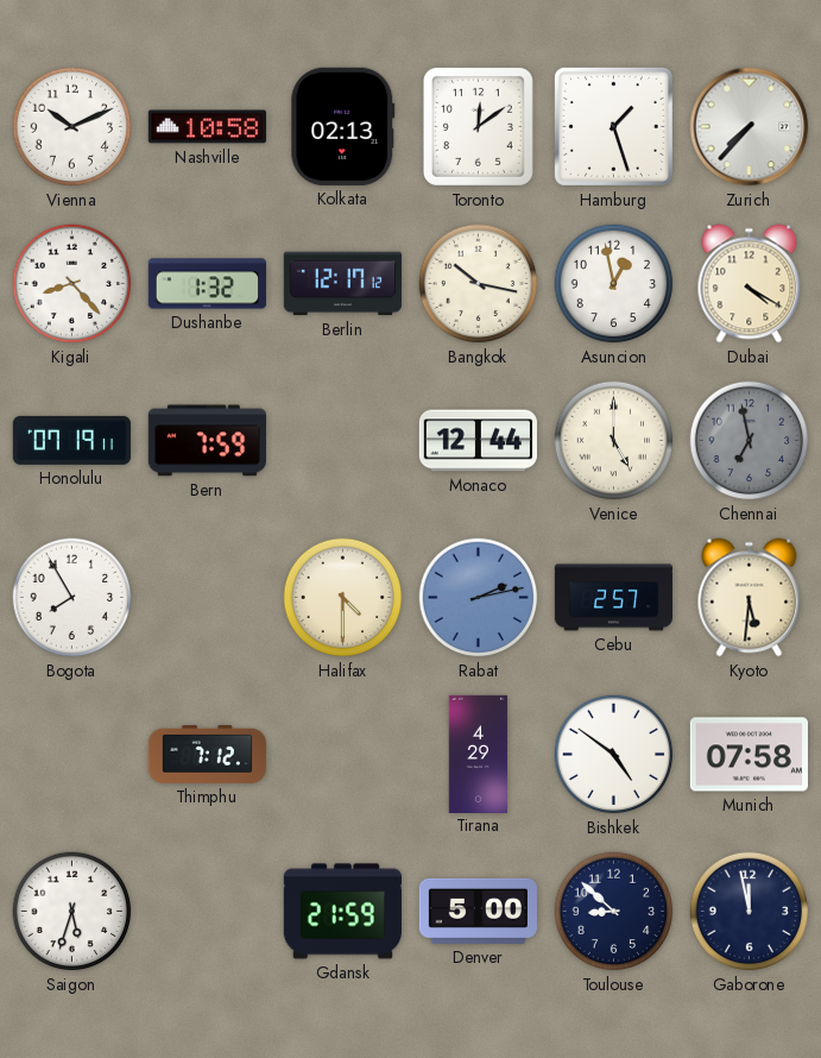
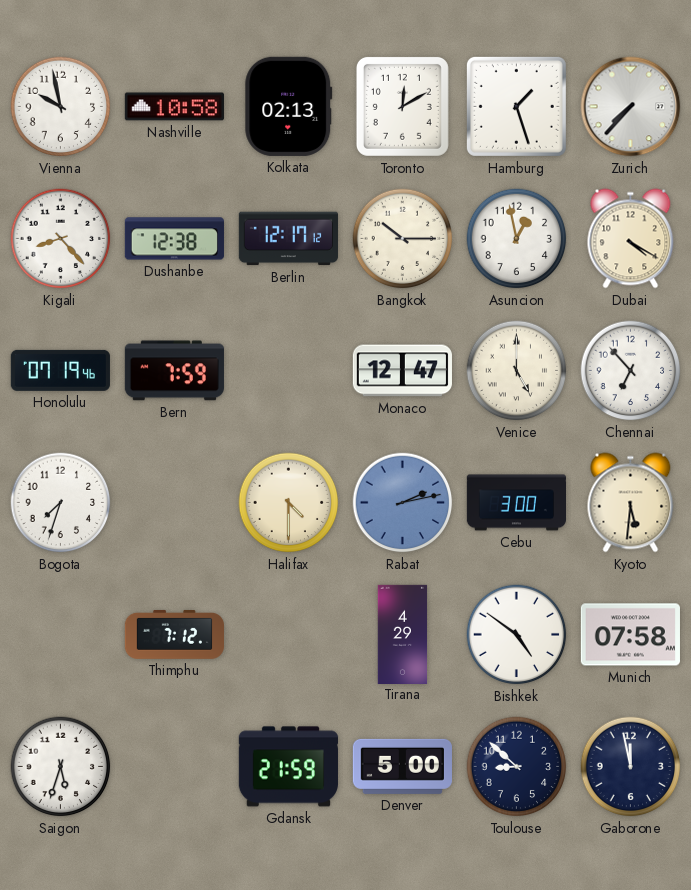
Vienna: 10:11 -> 9:58 (61, 107)
Toronto: 12:09 -> 12:10 (402, 106)
Dushanbe: 1:32 -> 12:38 (174, 239)
Bangkok: 10:17 -> 10:15 (403, 239)
Honolulu: 07:19:11 -> 07:19:46 (60, 370)
Monaco: 12:44 -> 12:47 (402, 371)
Chennai: 6:58 -> 6:53 (631, 371)
Chennai dial: grey -> white (631, 371)
Bogota: 7:55 -> 7:33 (61, 503)
Cebu: 2:57 -> 3:00 (516, 503)
